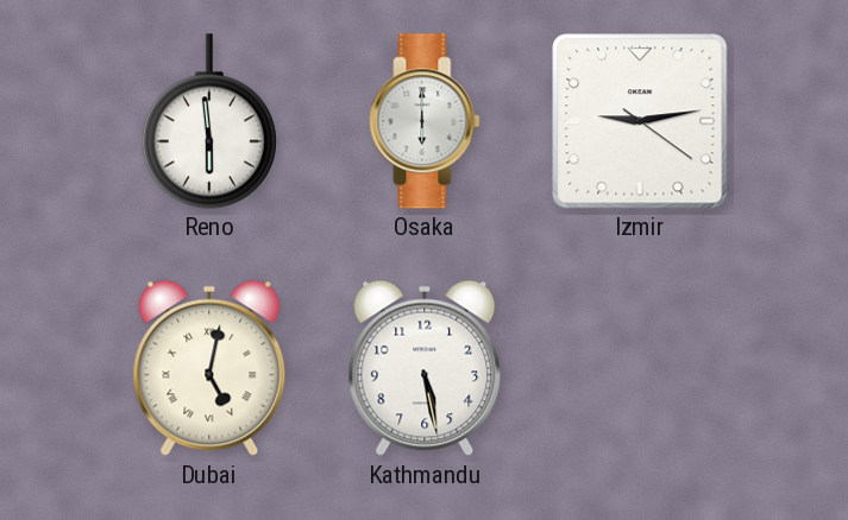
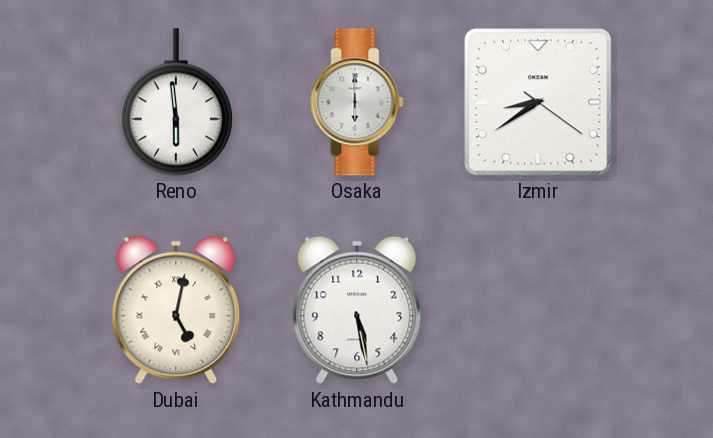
Izmir: 9:13 -> 8:39 (538, 102)
